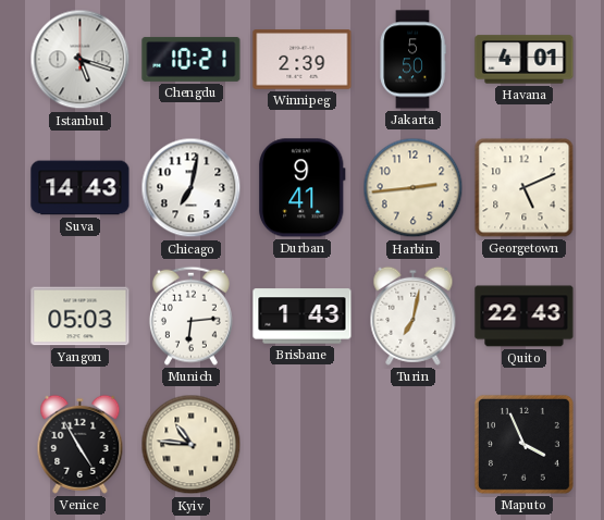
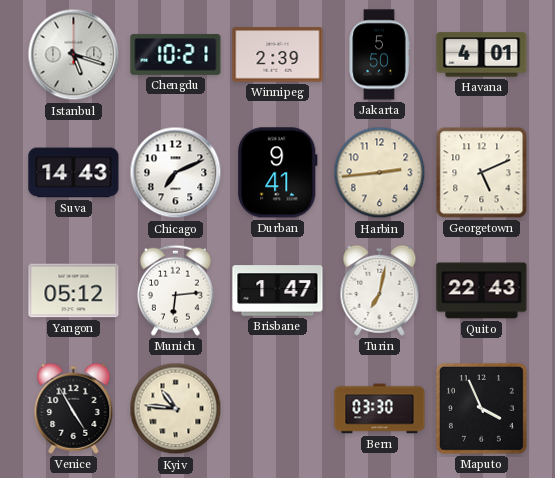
Chicago: 7:02 -> 7:11 (176, 173)
Yangon: 05:03 -> 05:12 (74, 291)
Brisbane: 1:43 -> 1:47 (278, 291)
Bern: none -> 03:30 (380, 409)
